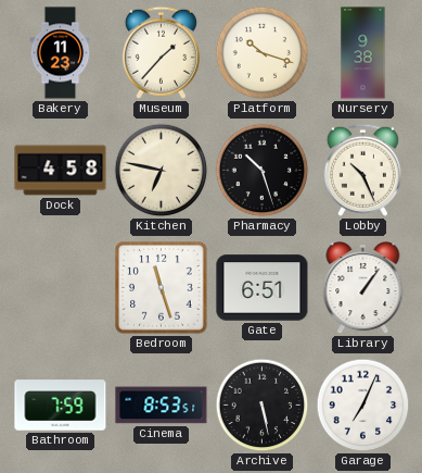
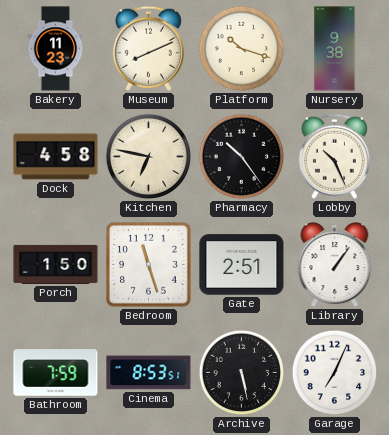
Museum: 1:37 -> 8:11 (148, 48)
Pharmacy: 10:27 -> 10:24 (242, 157)
Porch: none -> 1:50 (56, 264)
Gate: 6:51 -> 2:51 (242, 265)
